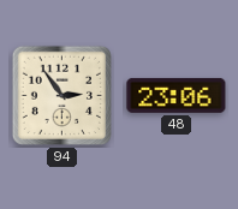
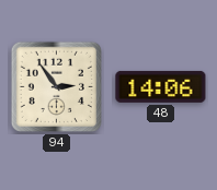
48: 23:06 -> 14:06 (161, 86)
